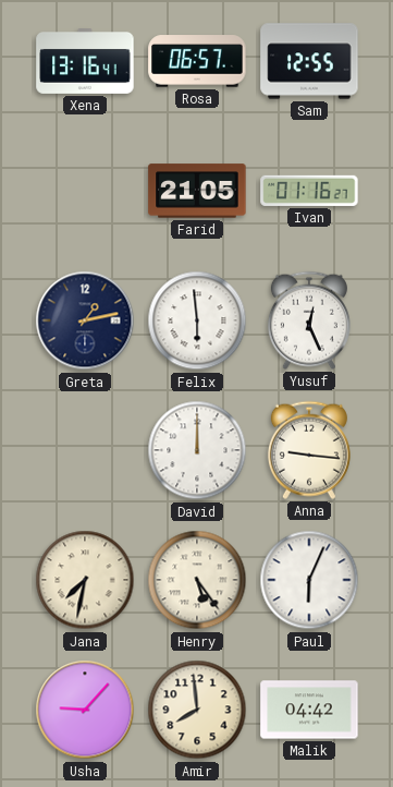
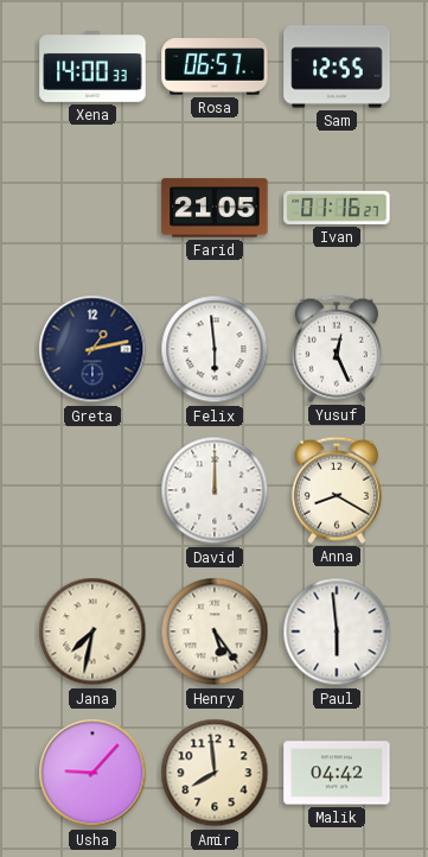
Xena: 13:16 -> 14:00 (92, 68)
Anna: 9:16 -> 8:20 (337, 490)
Paul: 6:04 -> 5:59 (337, 631)
